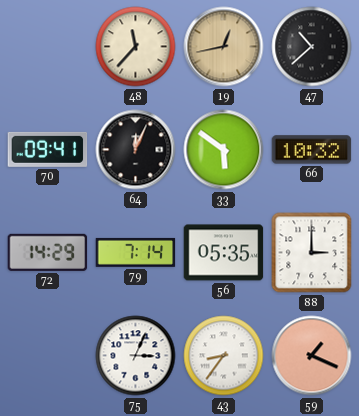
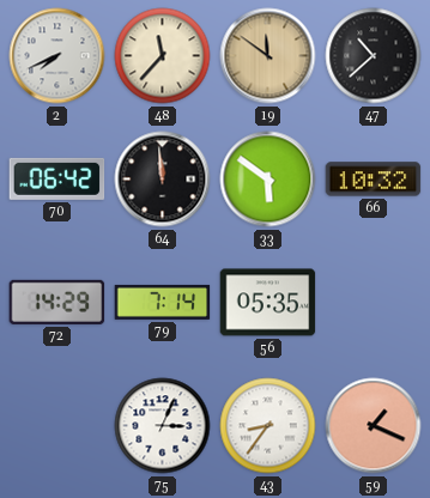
2: none -> 7:41 (57, 56)
19: 12:43 -> 11:51 (268, 56)
70: 09:41 -> 06:42 (57, 178)
64: 12:04 -> 11:59 (163, 180)
88: 3:00 -> none (312, 253)
